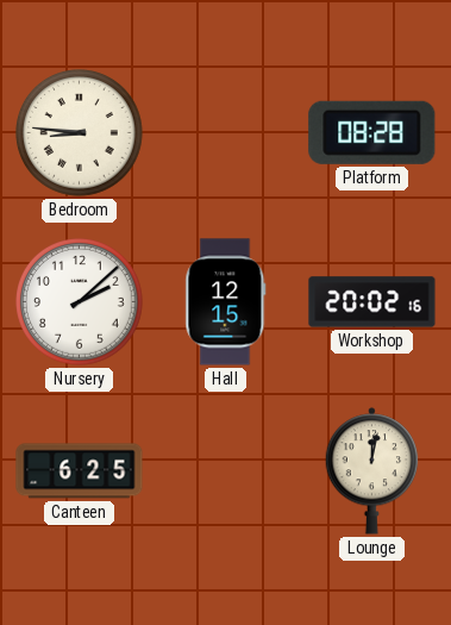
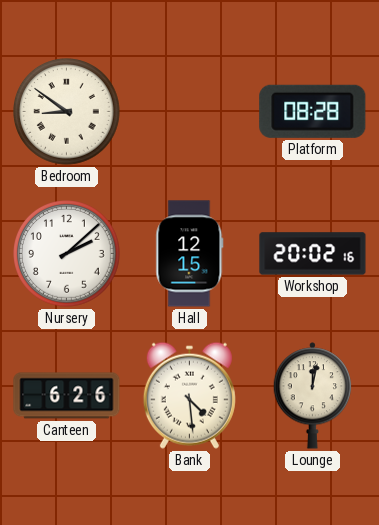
Bedroom: 8:46 -> 8:51 (67, 112)
Canteen: 6:25 -> 6:26 (67, 396)
Bank: none -> 4:29 (189, 395)
